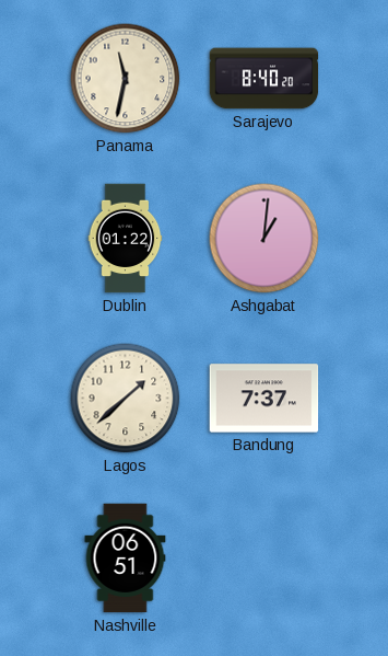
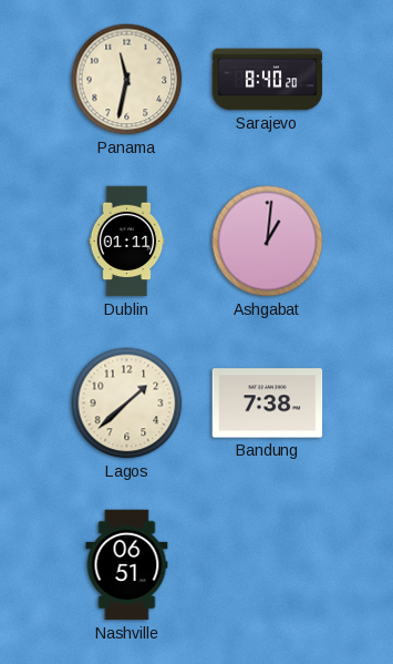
Dublin: 01:22 -> 01:11 (127, 242)
Bandung: 7:37 -> 7:38 (268, 403)
